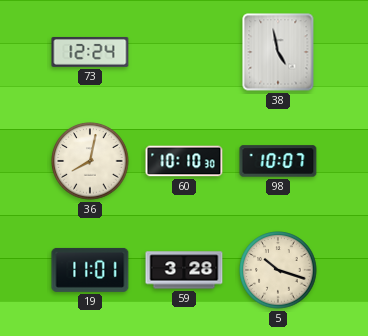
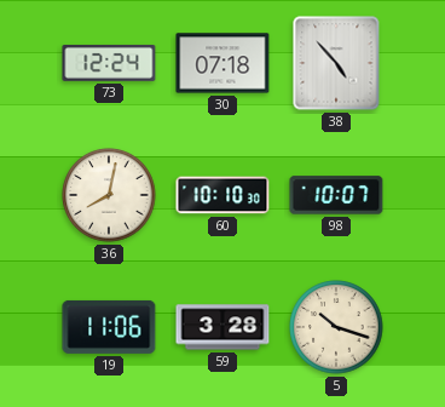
30: none -> 07:18 (223, 63)
38: 4:58 -> 4:53 (336, 63)
19: 11:01 -> 11:06 (109, 327)
